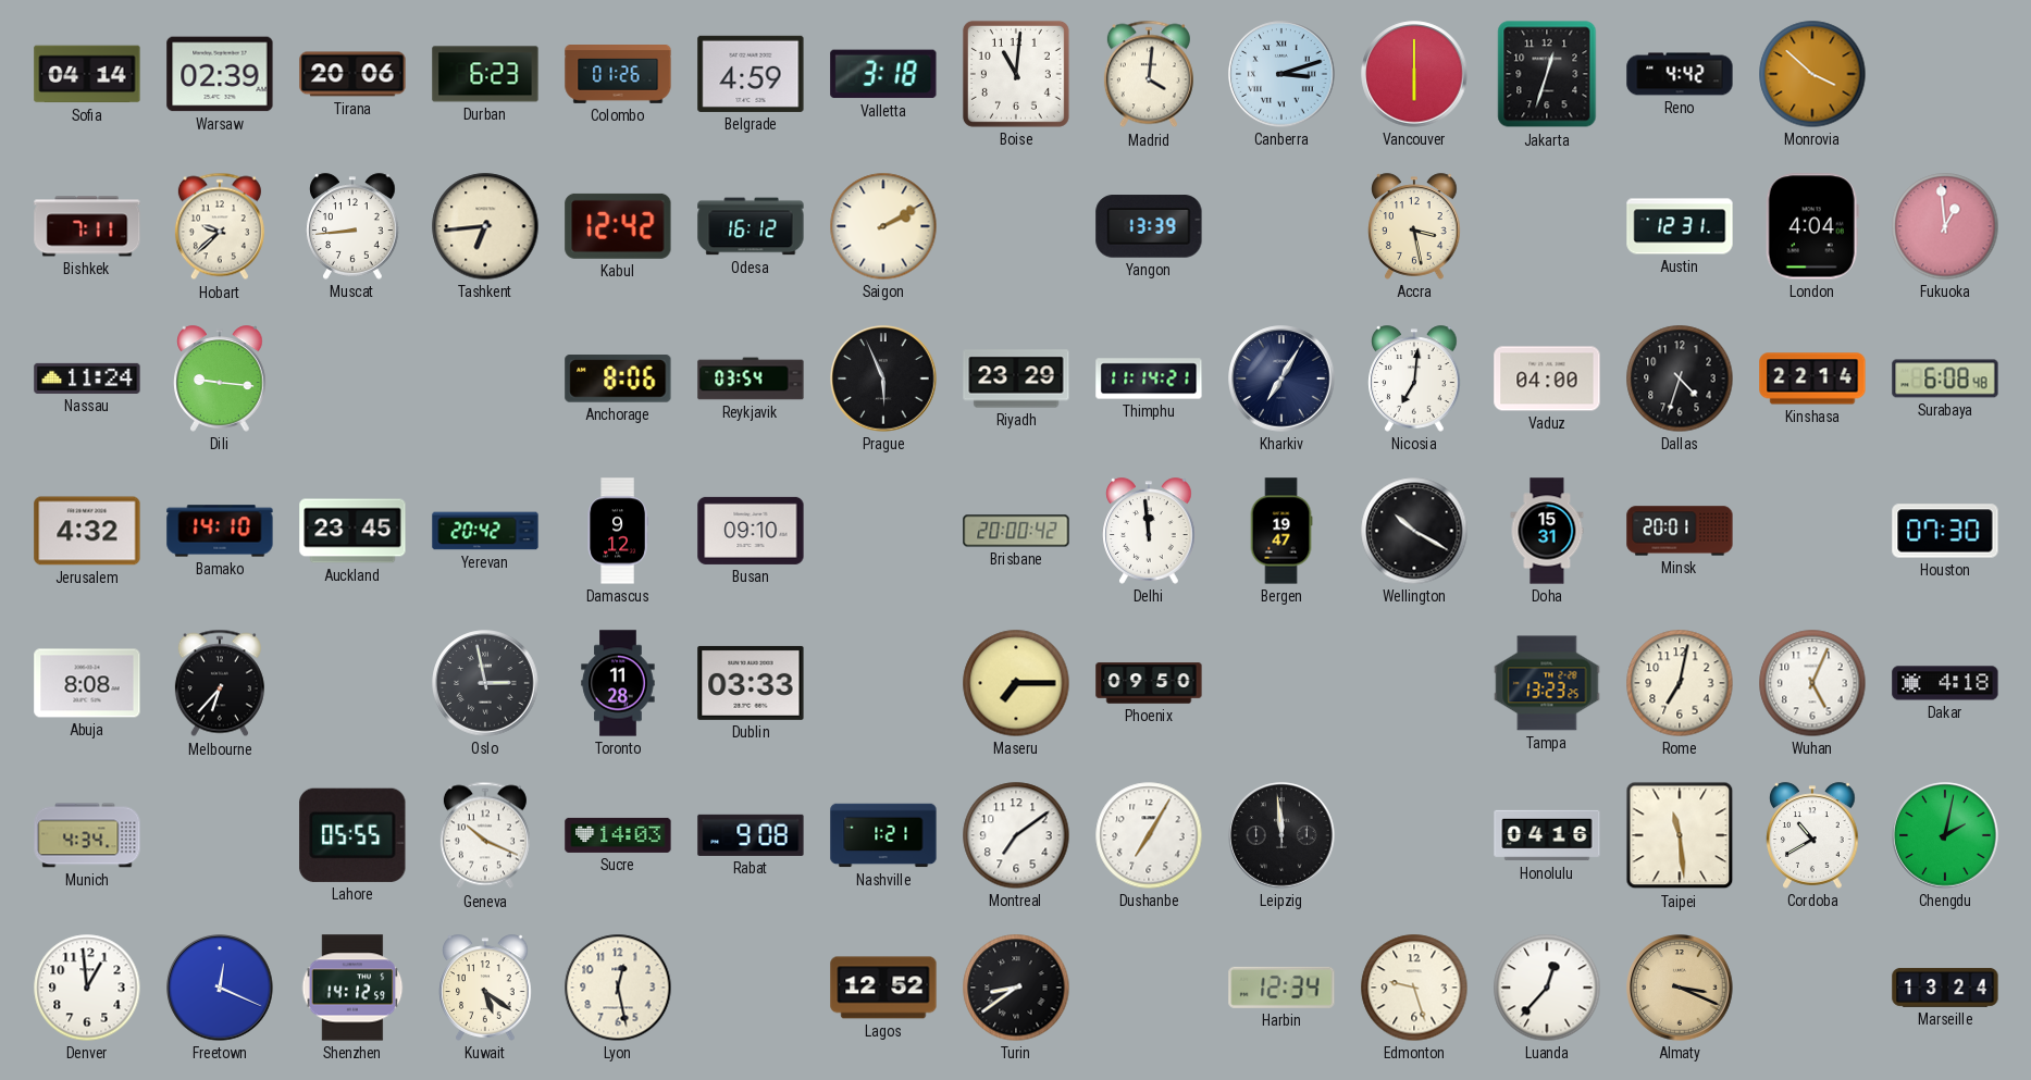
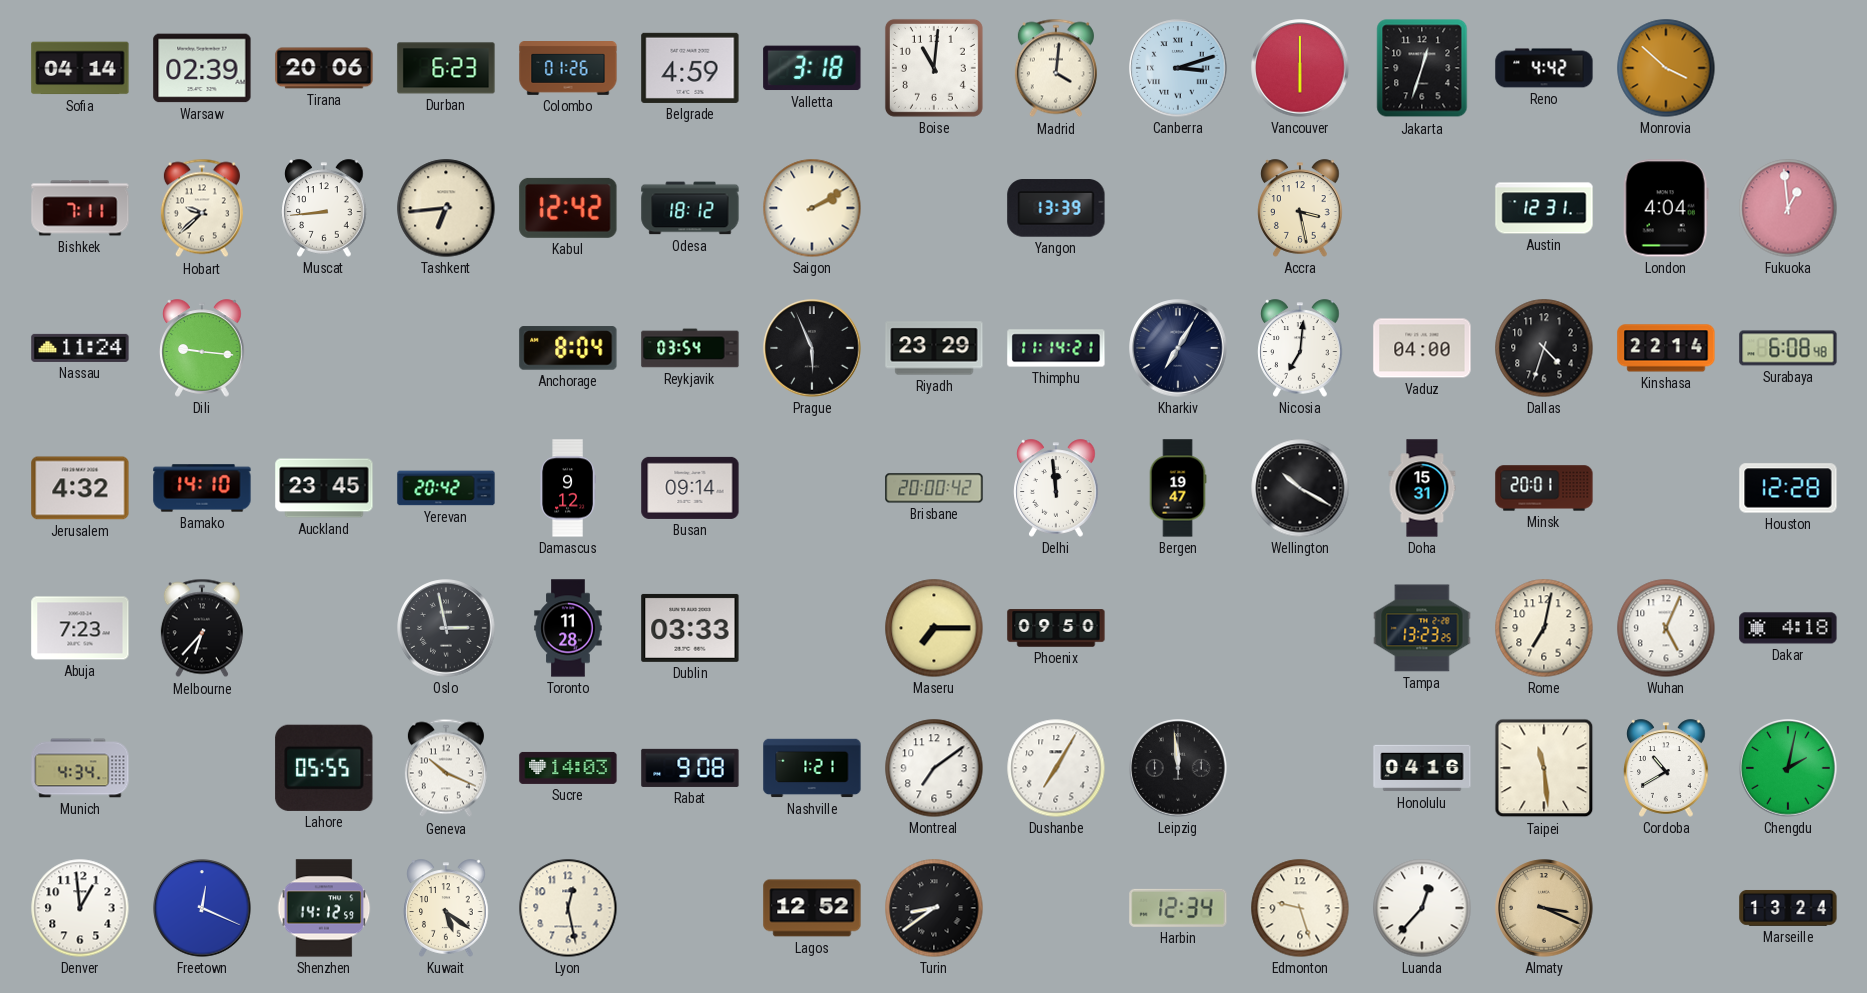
Odesa: 16:12 -> 18:12 (690, 208)
Anchorage: 8:06 -> 8:04 (568, 348)
Busan: 09:10 -> 09:14 (690, 488)
Houston: 07:30 -> 12:28 (1788, 488)
Abuja: 8:08 -> 7:23 (80, 628)
